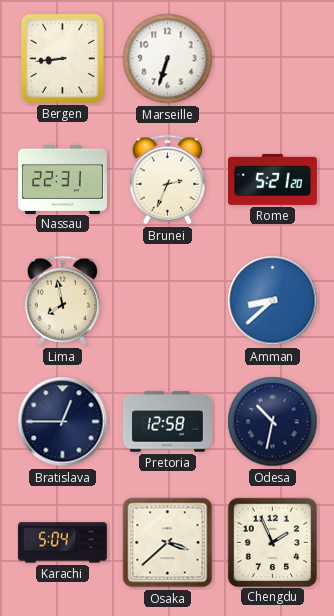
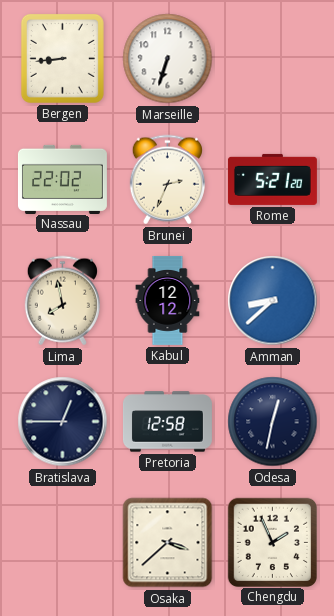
Nassau: 22:31 -> 22:02 (62, 179)
Kabul: none -> 12:12 (168, 300)
Odesa: 10:32 -> 12:32 (273, 422)
Karachi: 5:04 -> none (62, 543)
